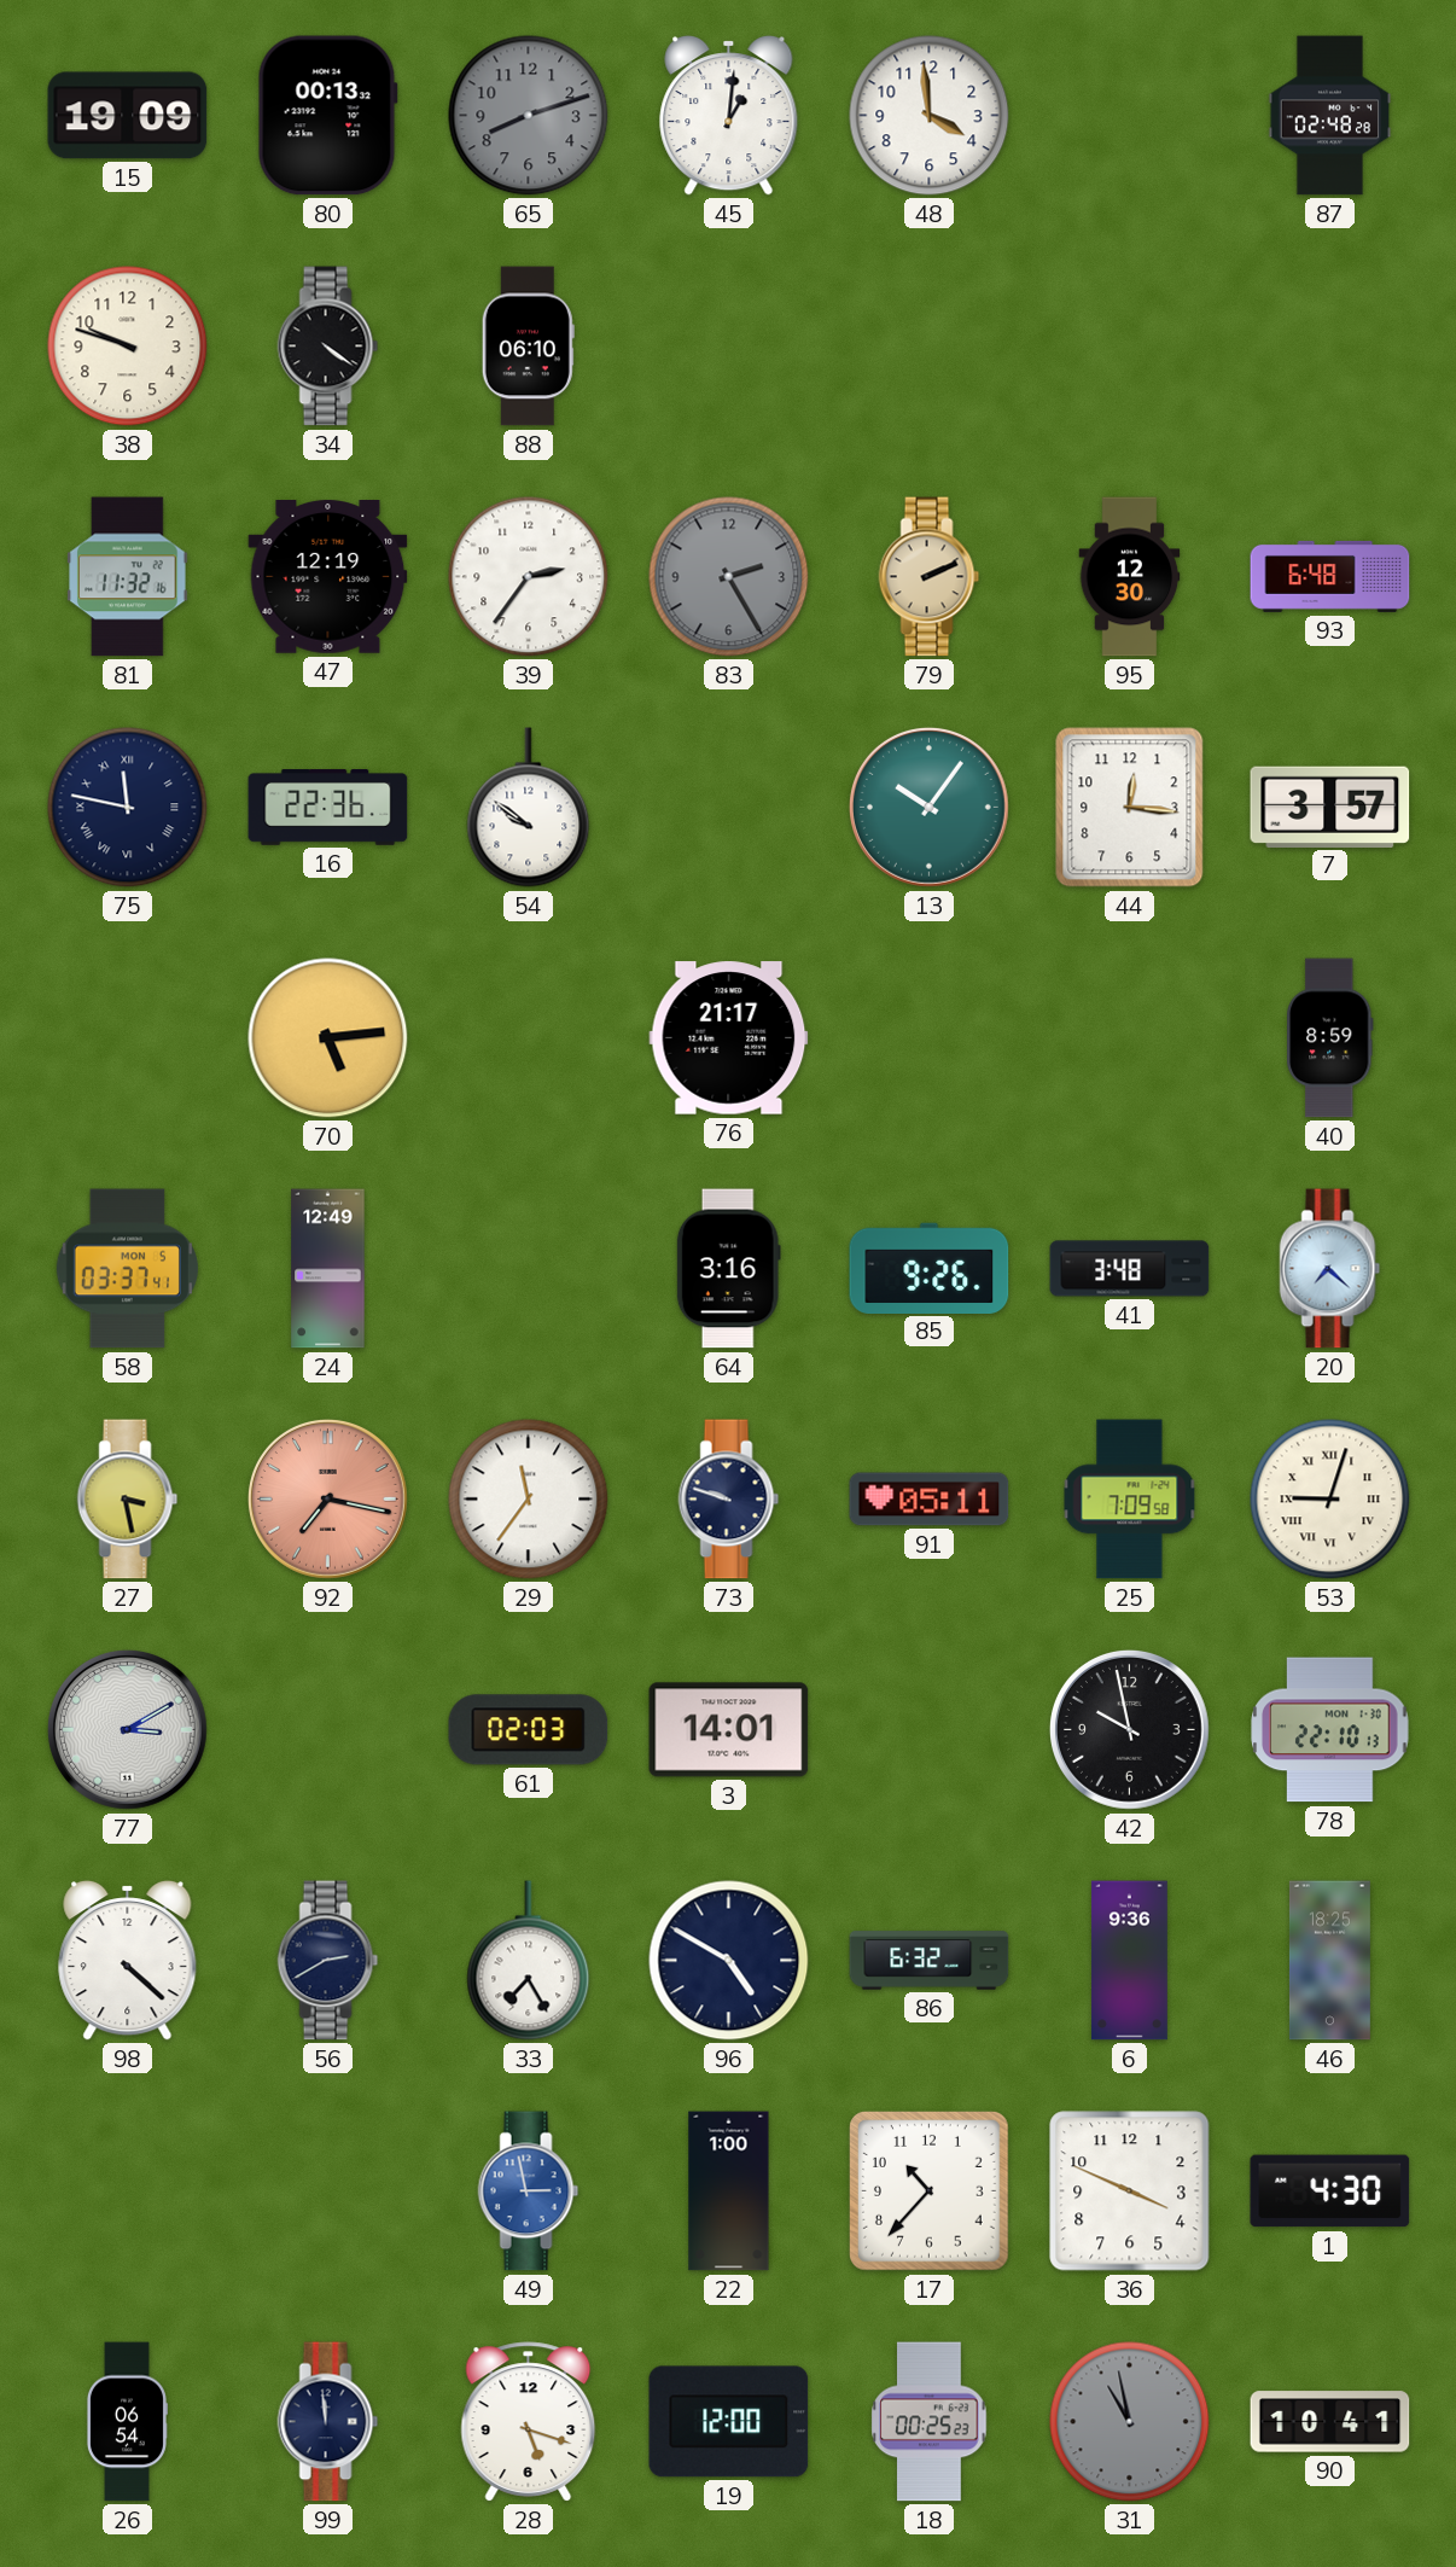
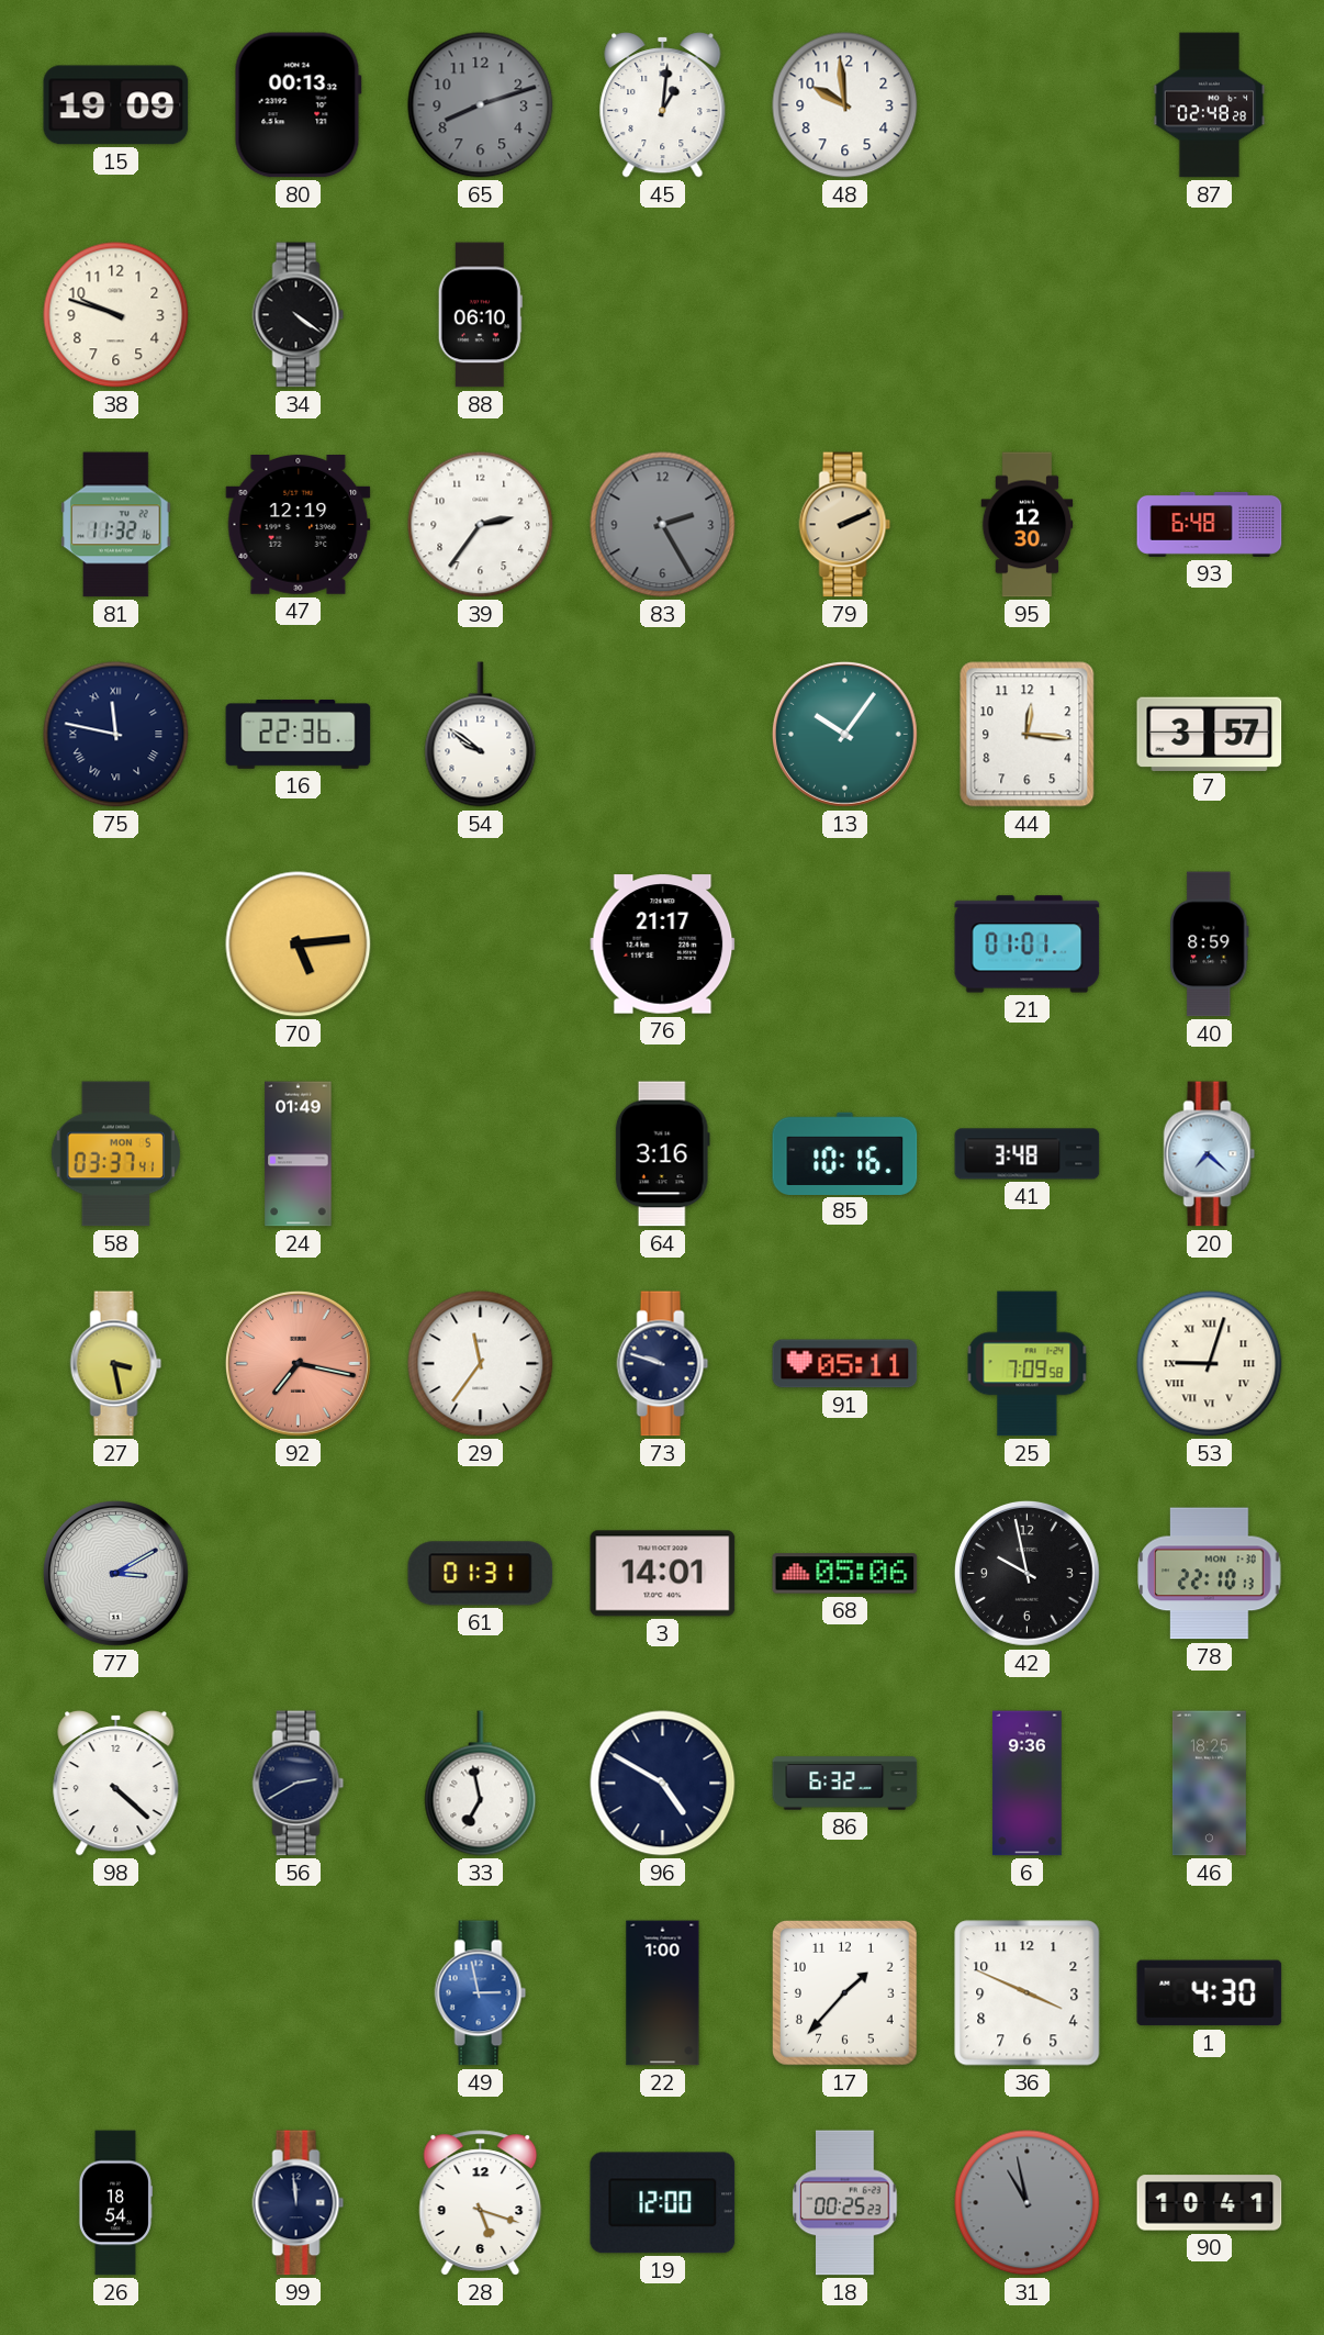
48: 3:59 -> 9:59 (845, 105)
21: none -> 01:01 (1028, 945)
24: 12:49 -> 01:49 (299, 1154)
85: 9:26 -> 10:16 (845, 1153)
61: 02:03 -> 01:31 (481, 1574)
68: none -> 05:06 (845, 1574)
33: 7:25 -> 6:58 (481, 1784)
17: 10:37 -> 1:37 (845, 1993)
26: 06:54 -> 18:54 (115, 2203)
